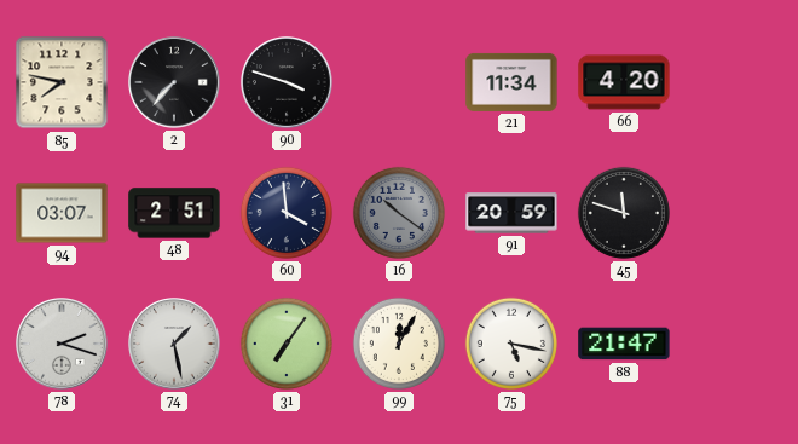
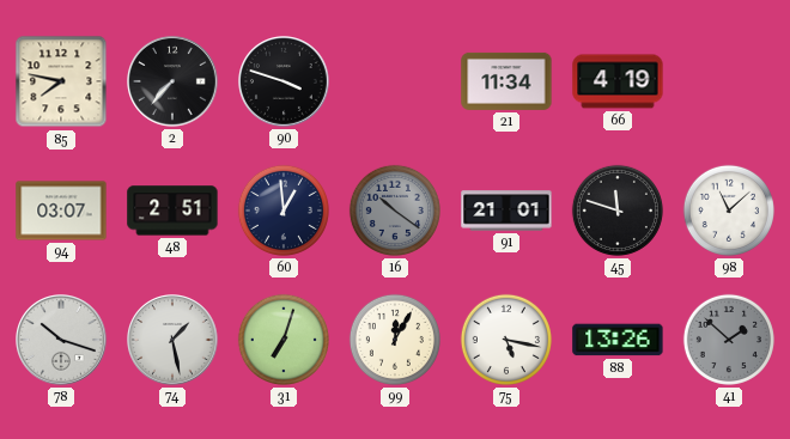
66: 4:20 -> 4:19 (618, 81)
60: 3:59 -> 12:59 (284, 211)
91: 20:59 -> 21:01 (506, 211)
98: none -> 11:08 (729, 211)
78: 2:18 -> 10:18 (62, 341)
31: 7:06 -> 7:03 (284, 340)
88: 21:47 -> 13:26 (618, 340)
41: none -> 1:52 (729, 340)
